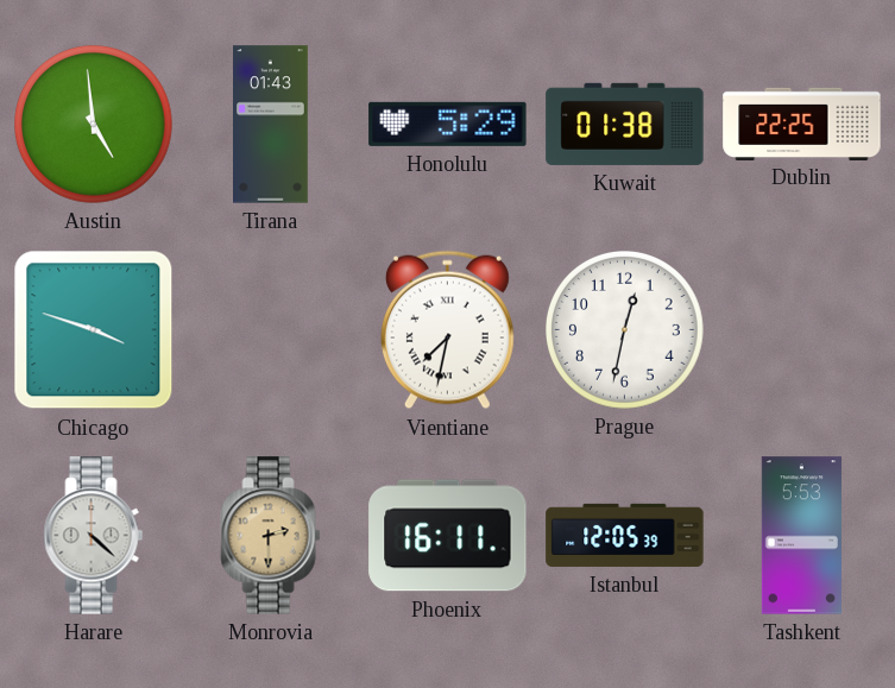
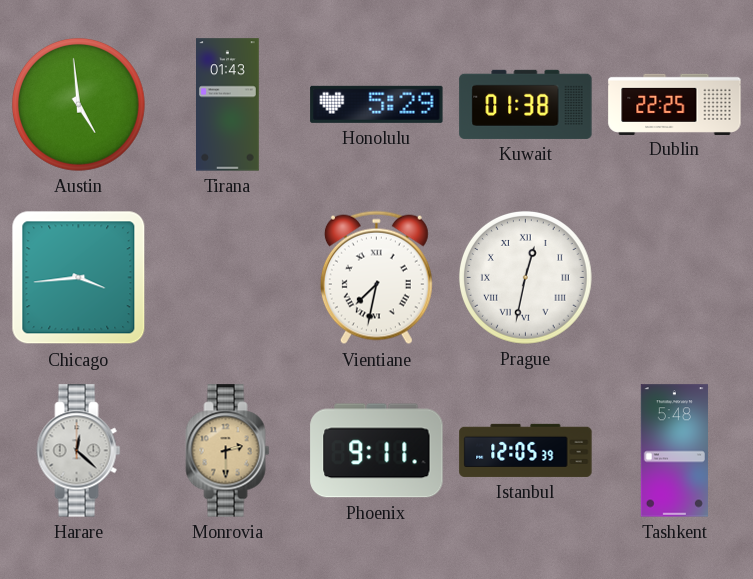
Chicago: 3:48 -> 3:44 (79, 278)
Prague numerals: Arabic -> Roman (526, 278)
Harare: 4:22 -> 12:22 (79, 451)
Phoenix: 16:11 -> 9:11 (377, 451)
Tashkent: 5:53 -> 5:48 (674, 451)
